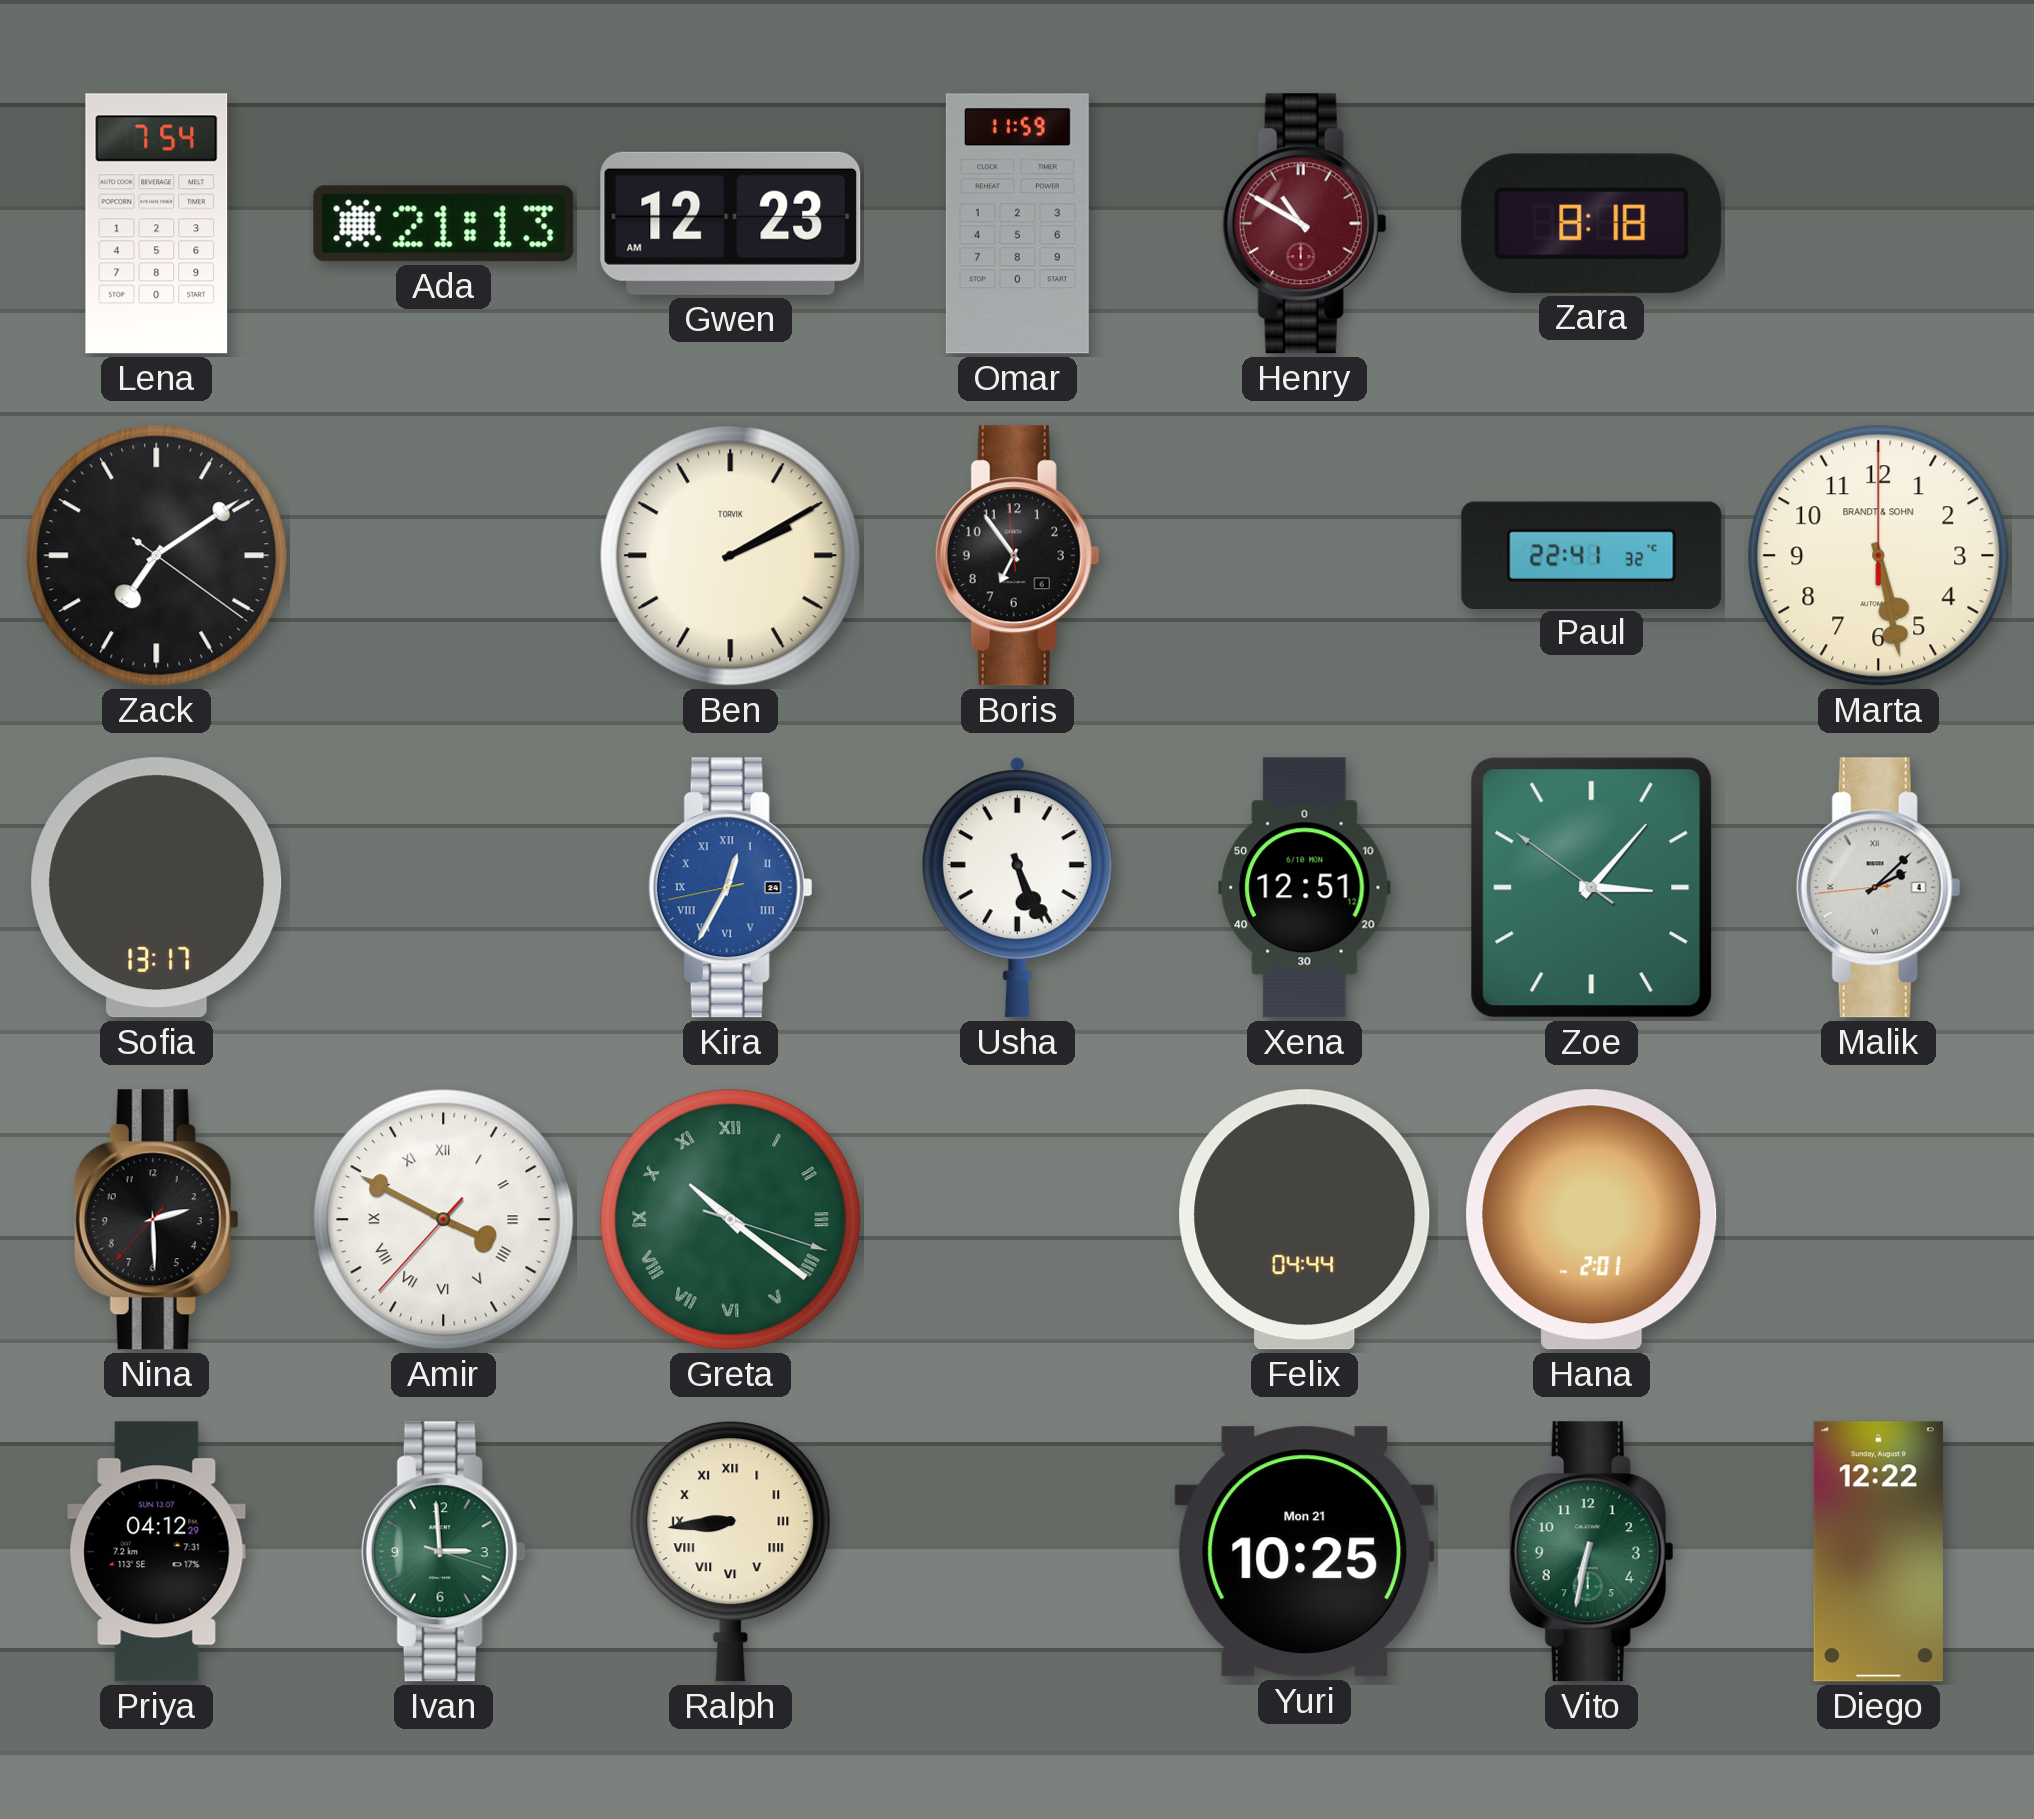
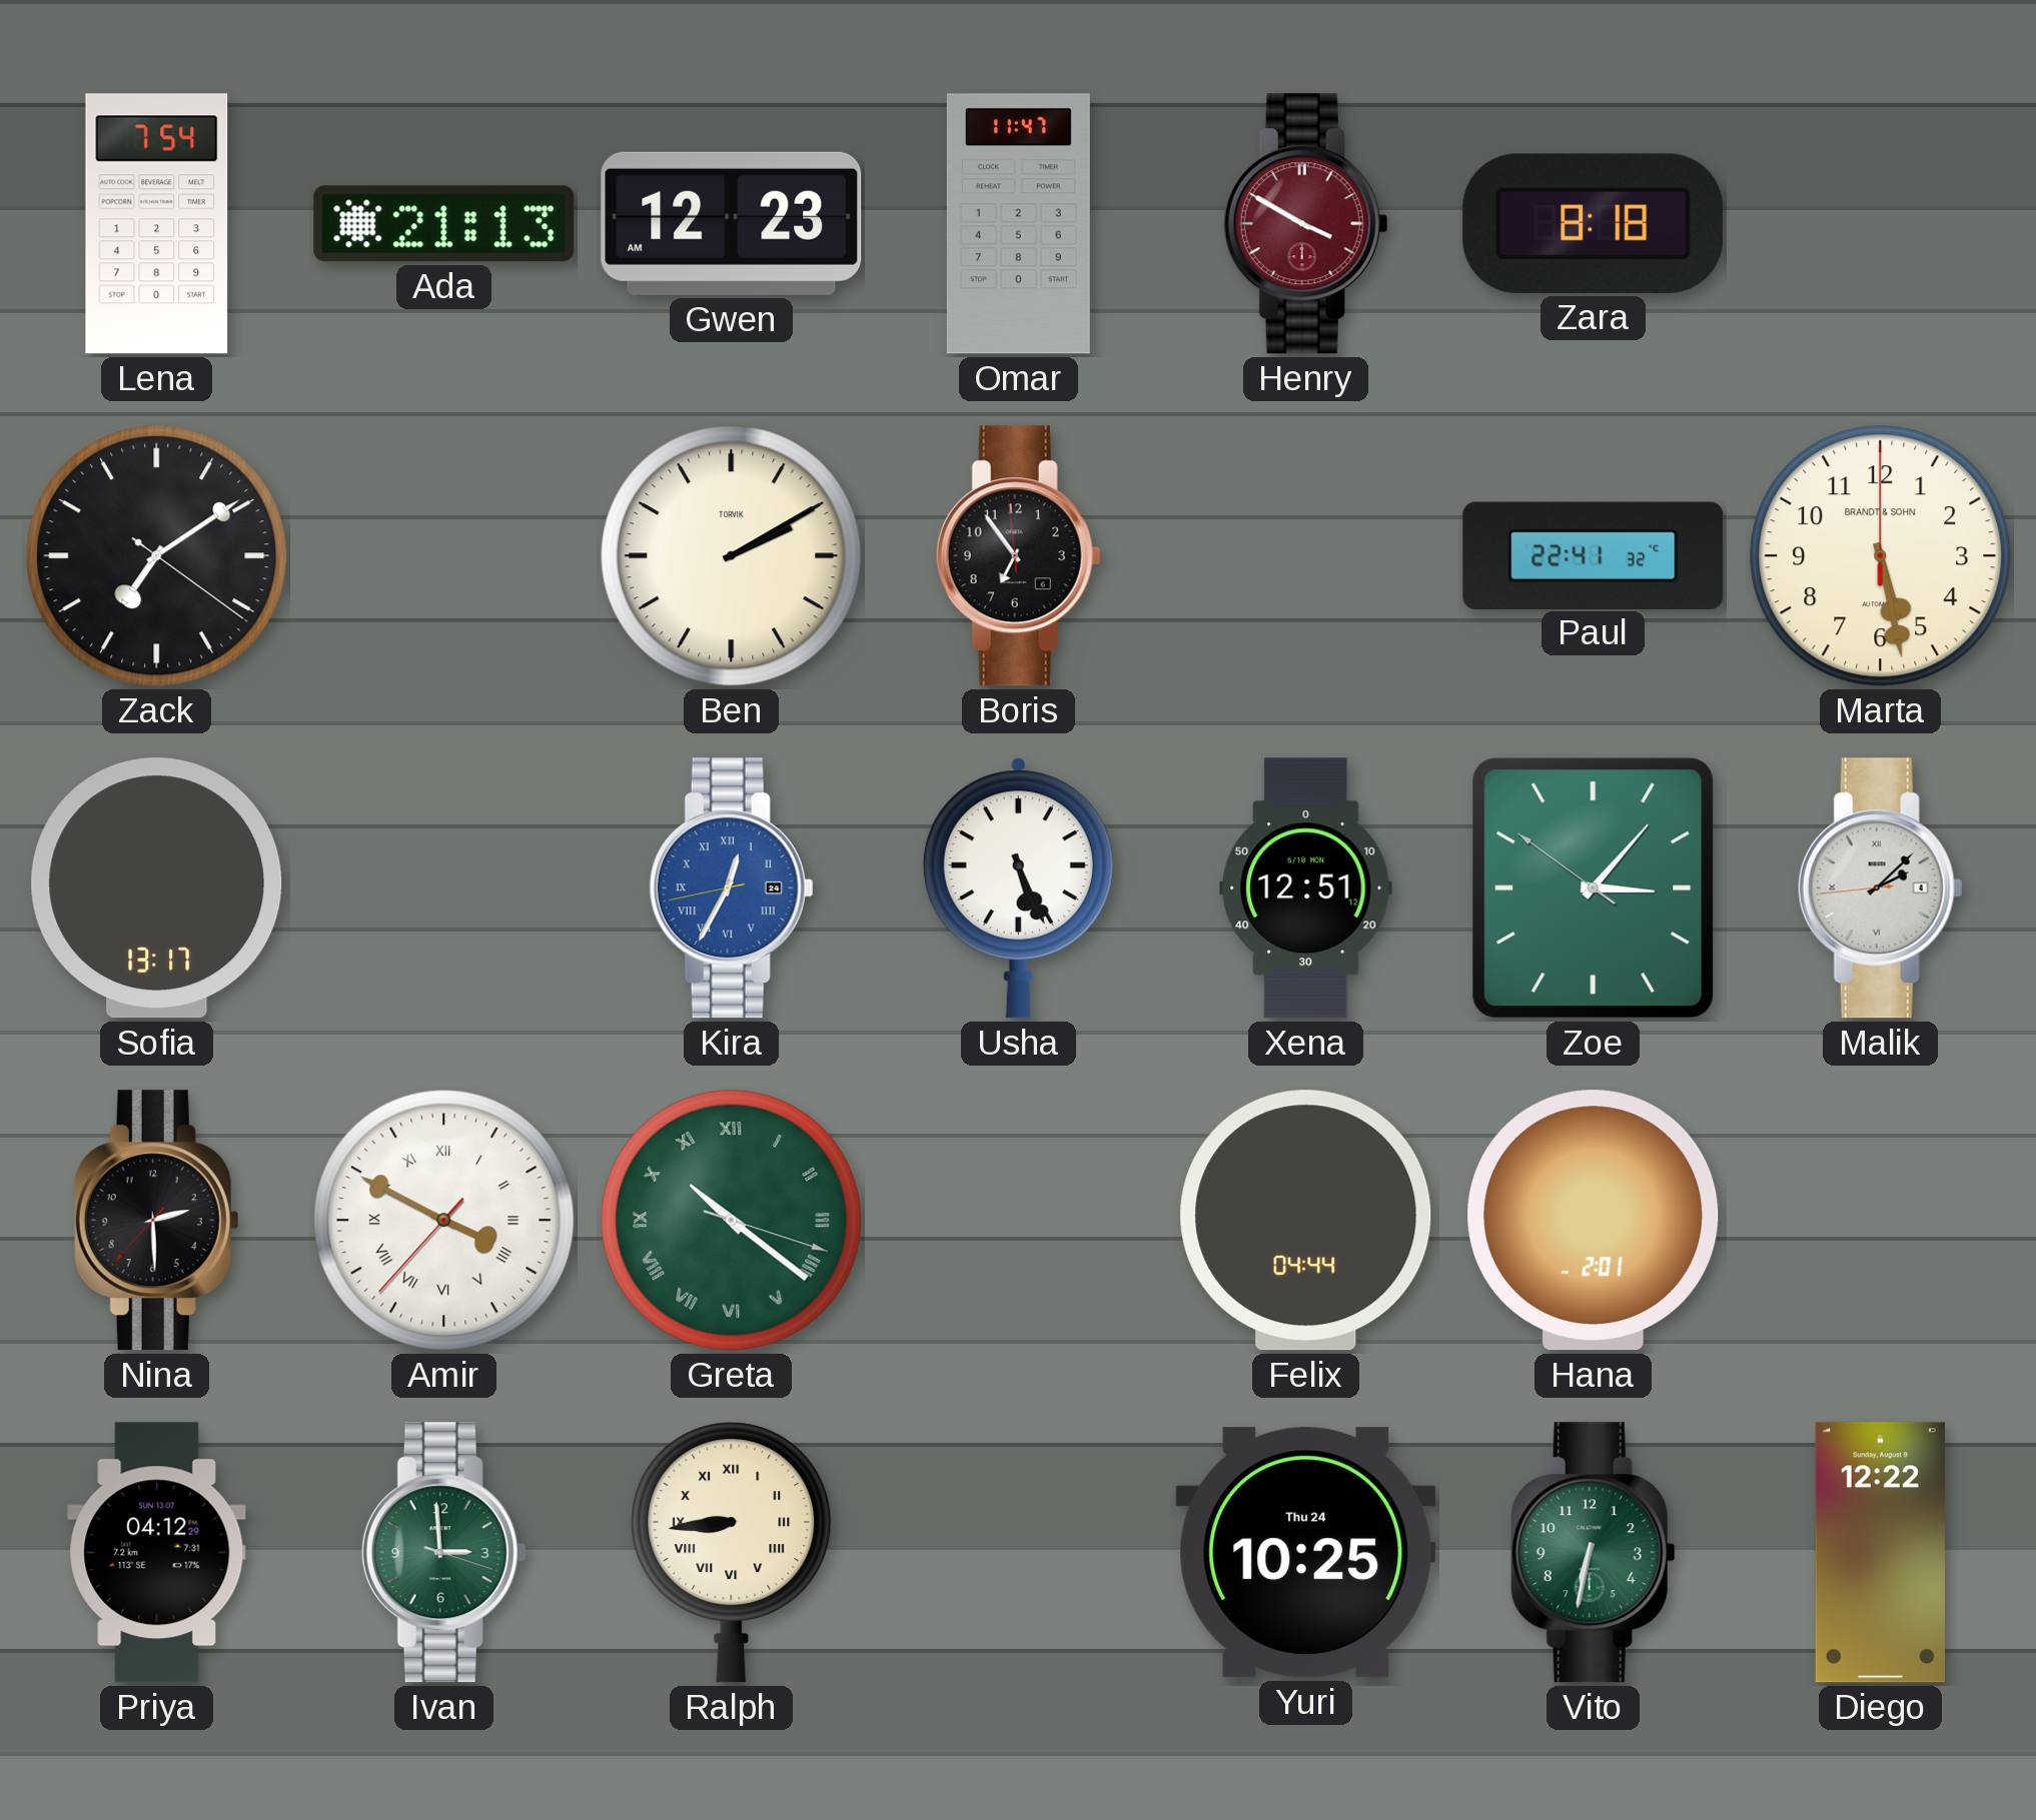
Omar: 11:59 -> 11:47 (1018, 224)
Henry: 10:50 -> 3:50 (1305, 224)
Yuri date: Mon 21 -> Thu 24 (1306, 1553)
